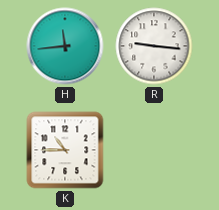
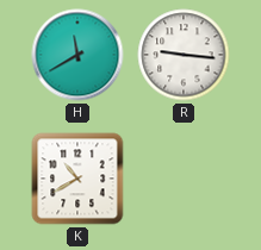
H: 11:44 -> 11:40 (77, 55)
K: 10:45 -> 10:40 (77, 179)
